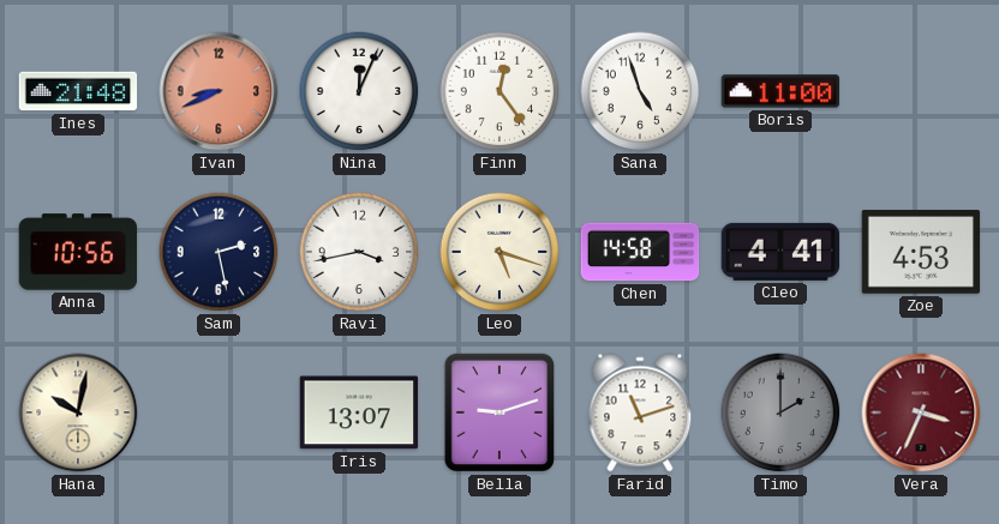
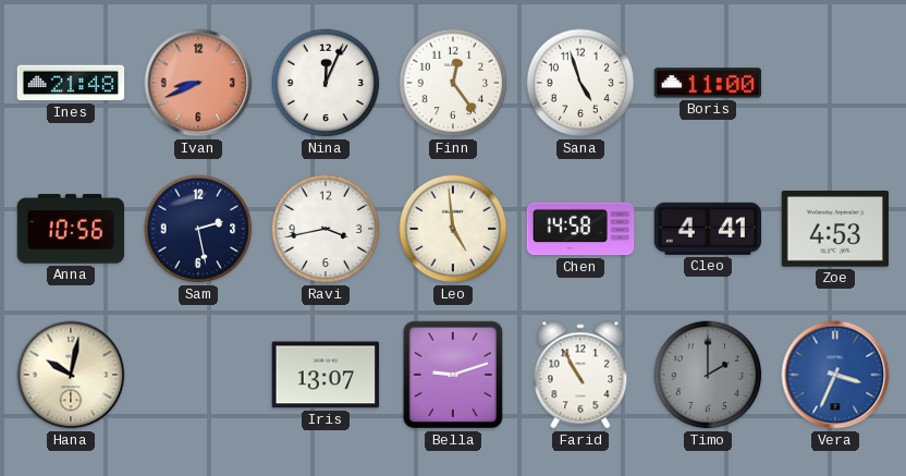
Leo: 5:18 -> 4:59 (453, 229)
Farid: 11:12 -> 10:55 (580, 375)
Vera dial: burgundy -> blue (835, 375)
